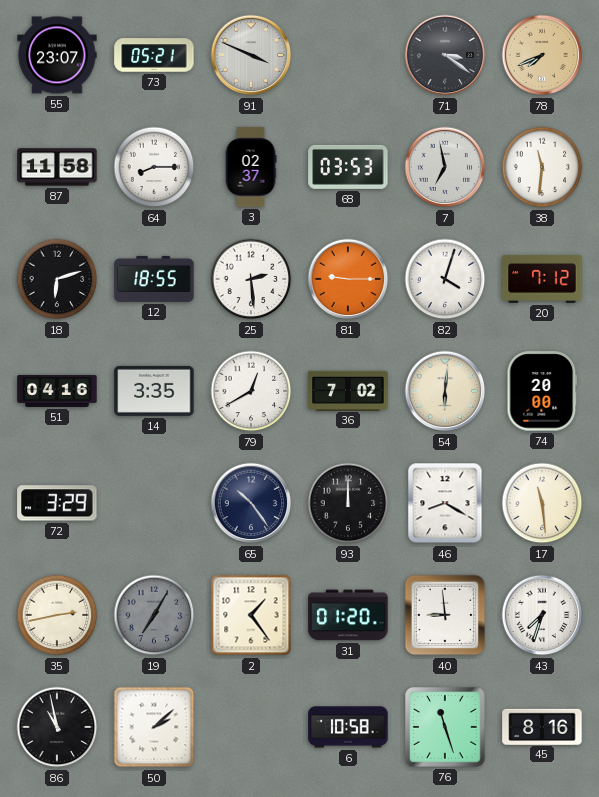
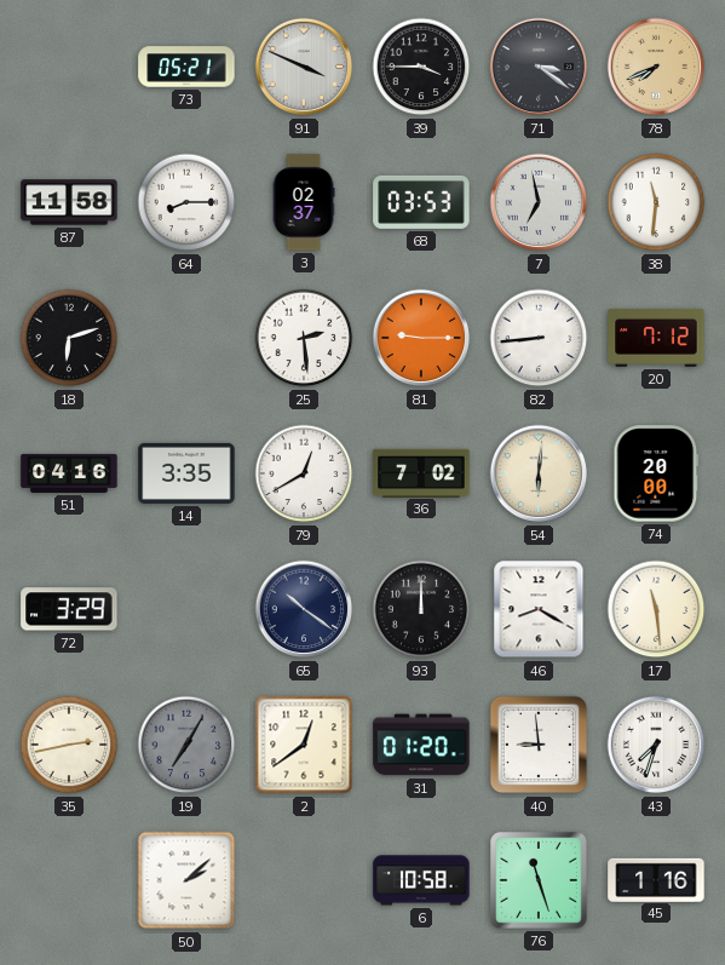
55: 23:07 -> none (57, 55)
39: none -> 3:45 (421, 67)
12: 18:55 -> none (154, 279)
82: 4:03 -> 8:44 (539, 338)
65: 10:24 -> 10:21 (304, 609)
2: 1:24 -> 12:39 (304, 745)
86: 10:58 -> none (57, 727)
45: 8:16 -> 1:16 (656, 879)
